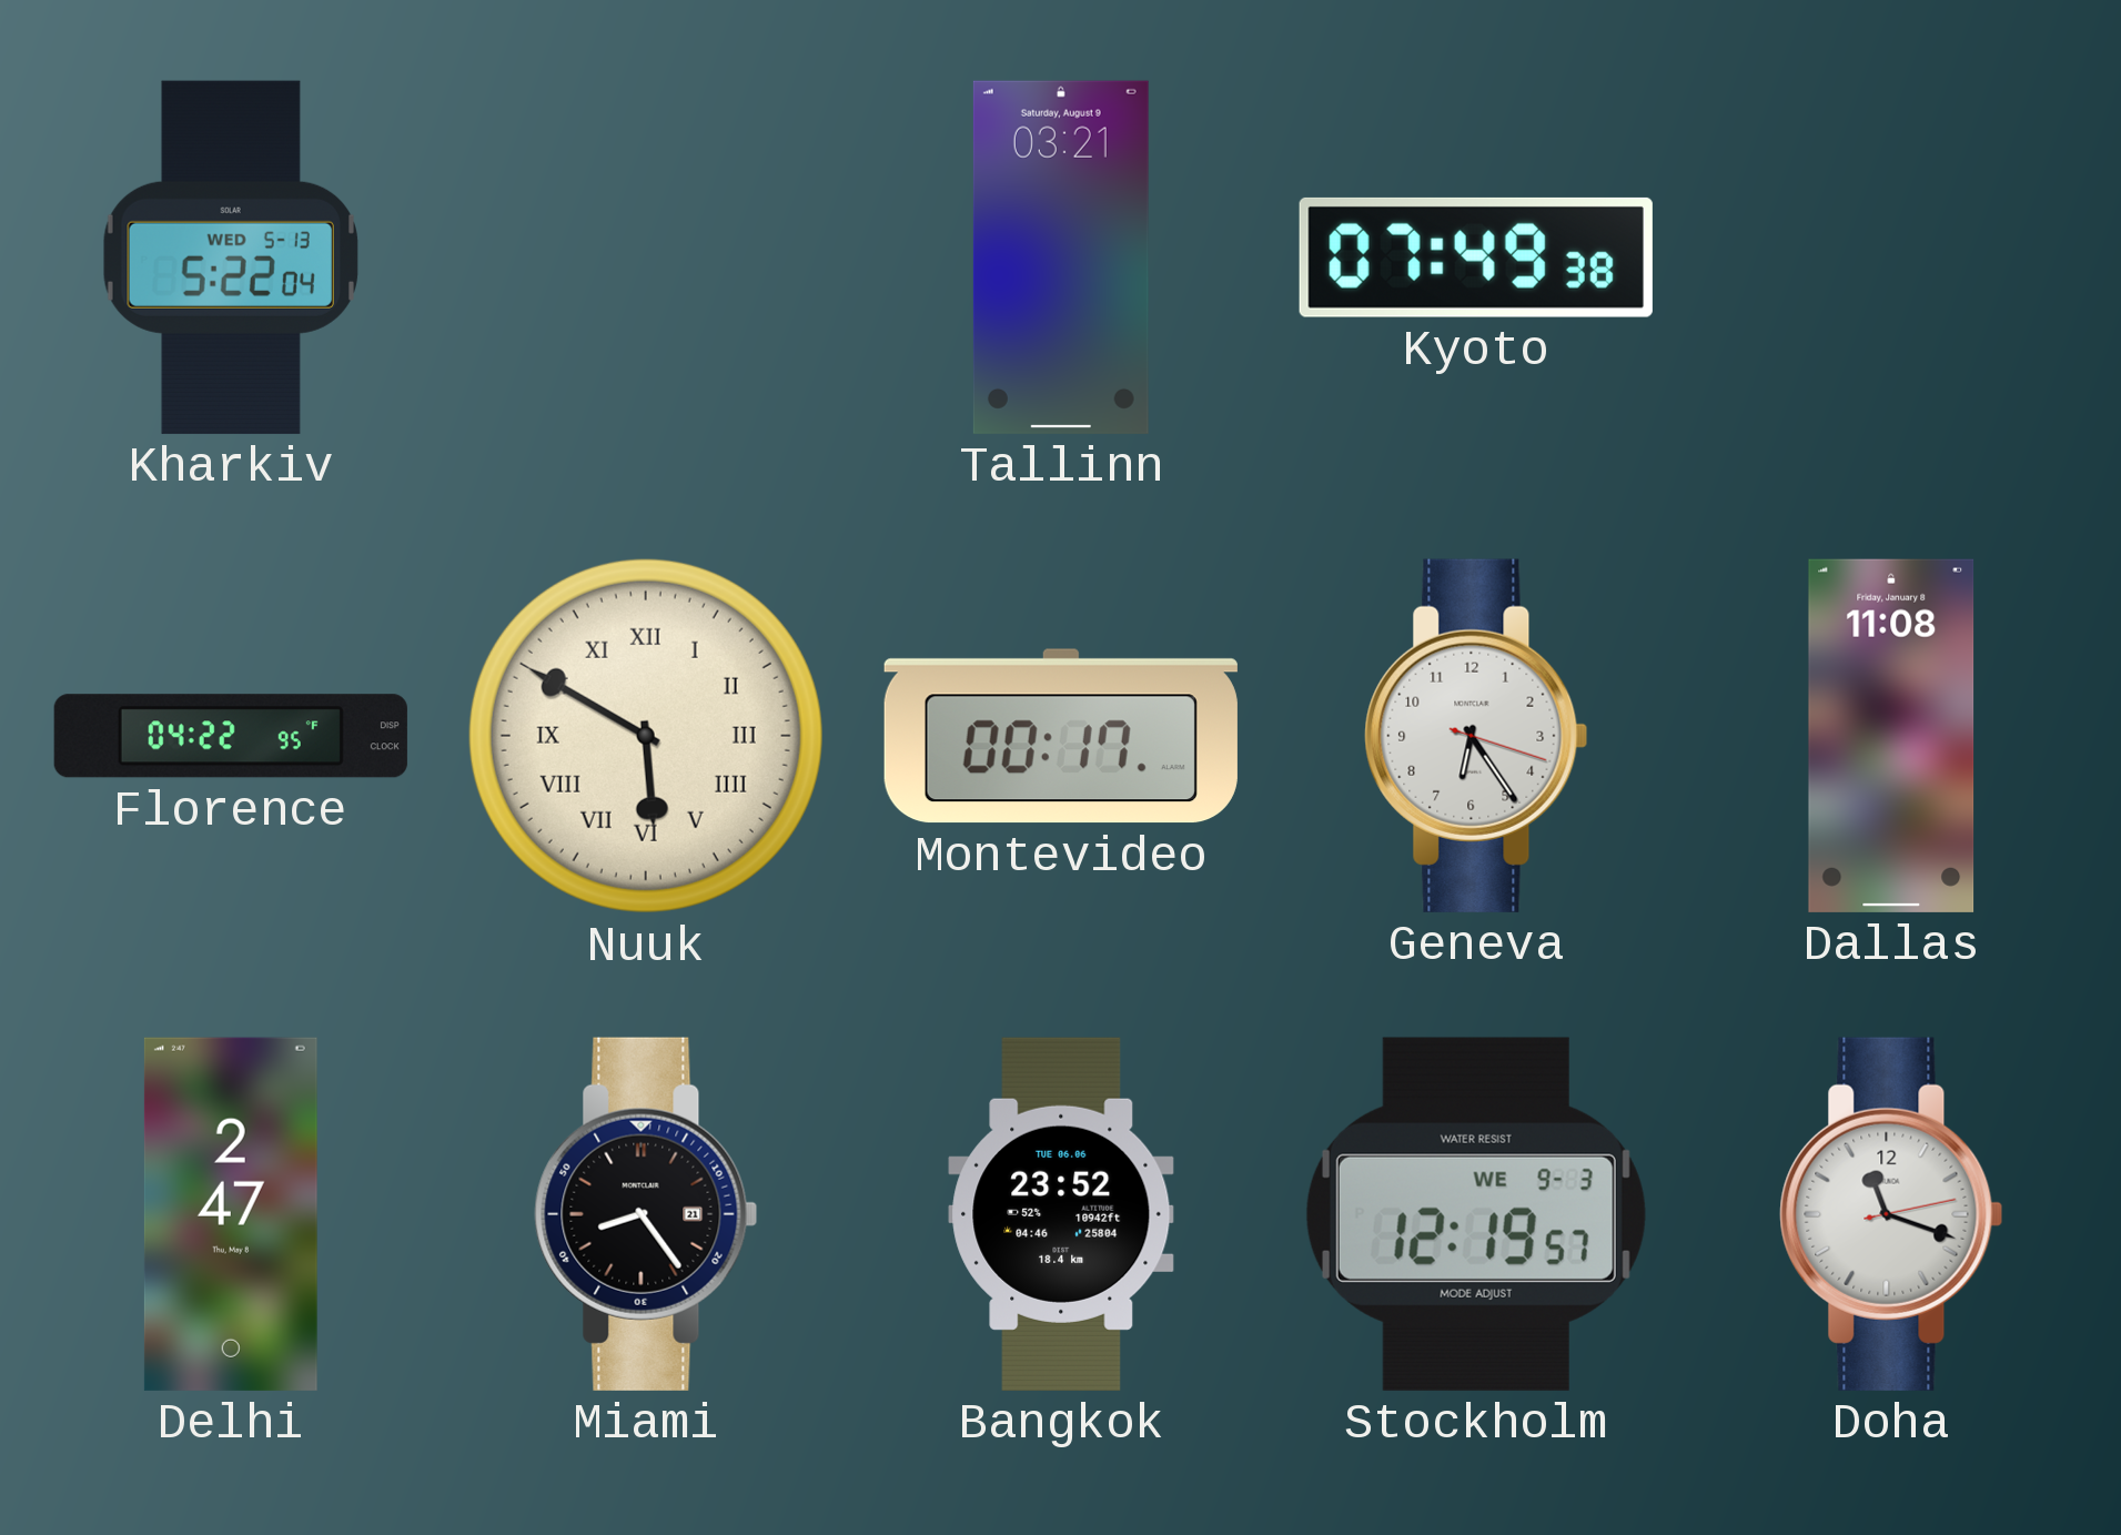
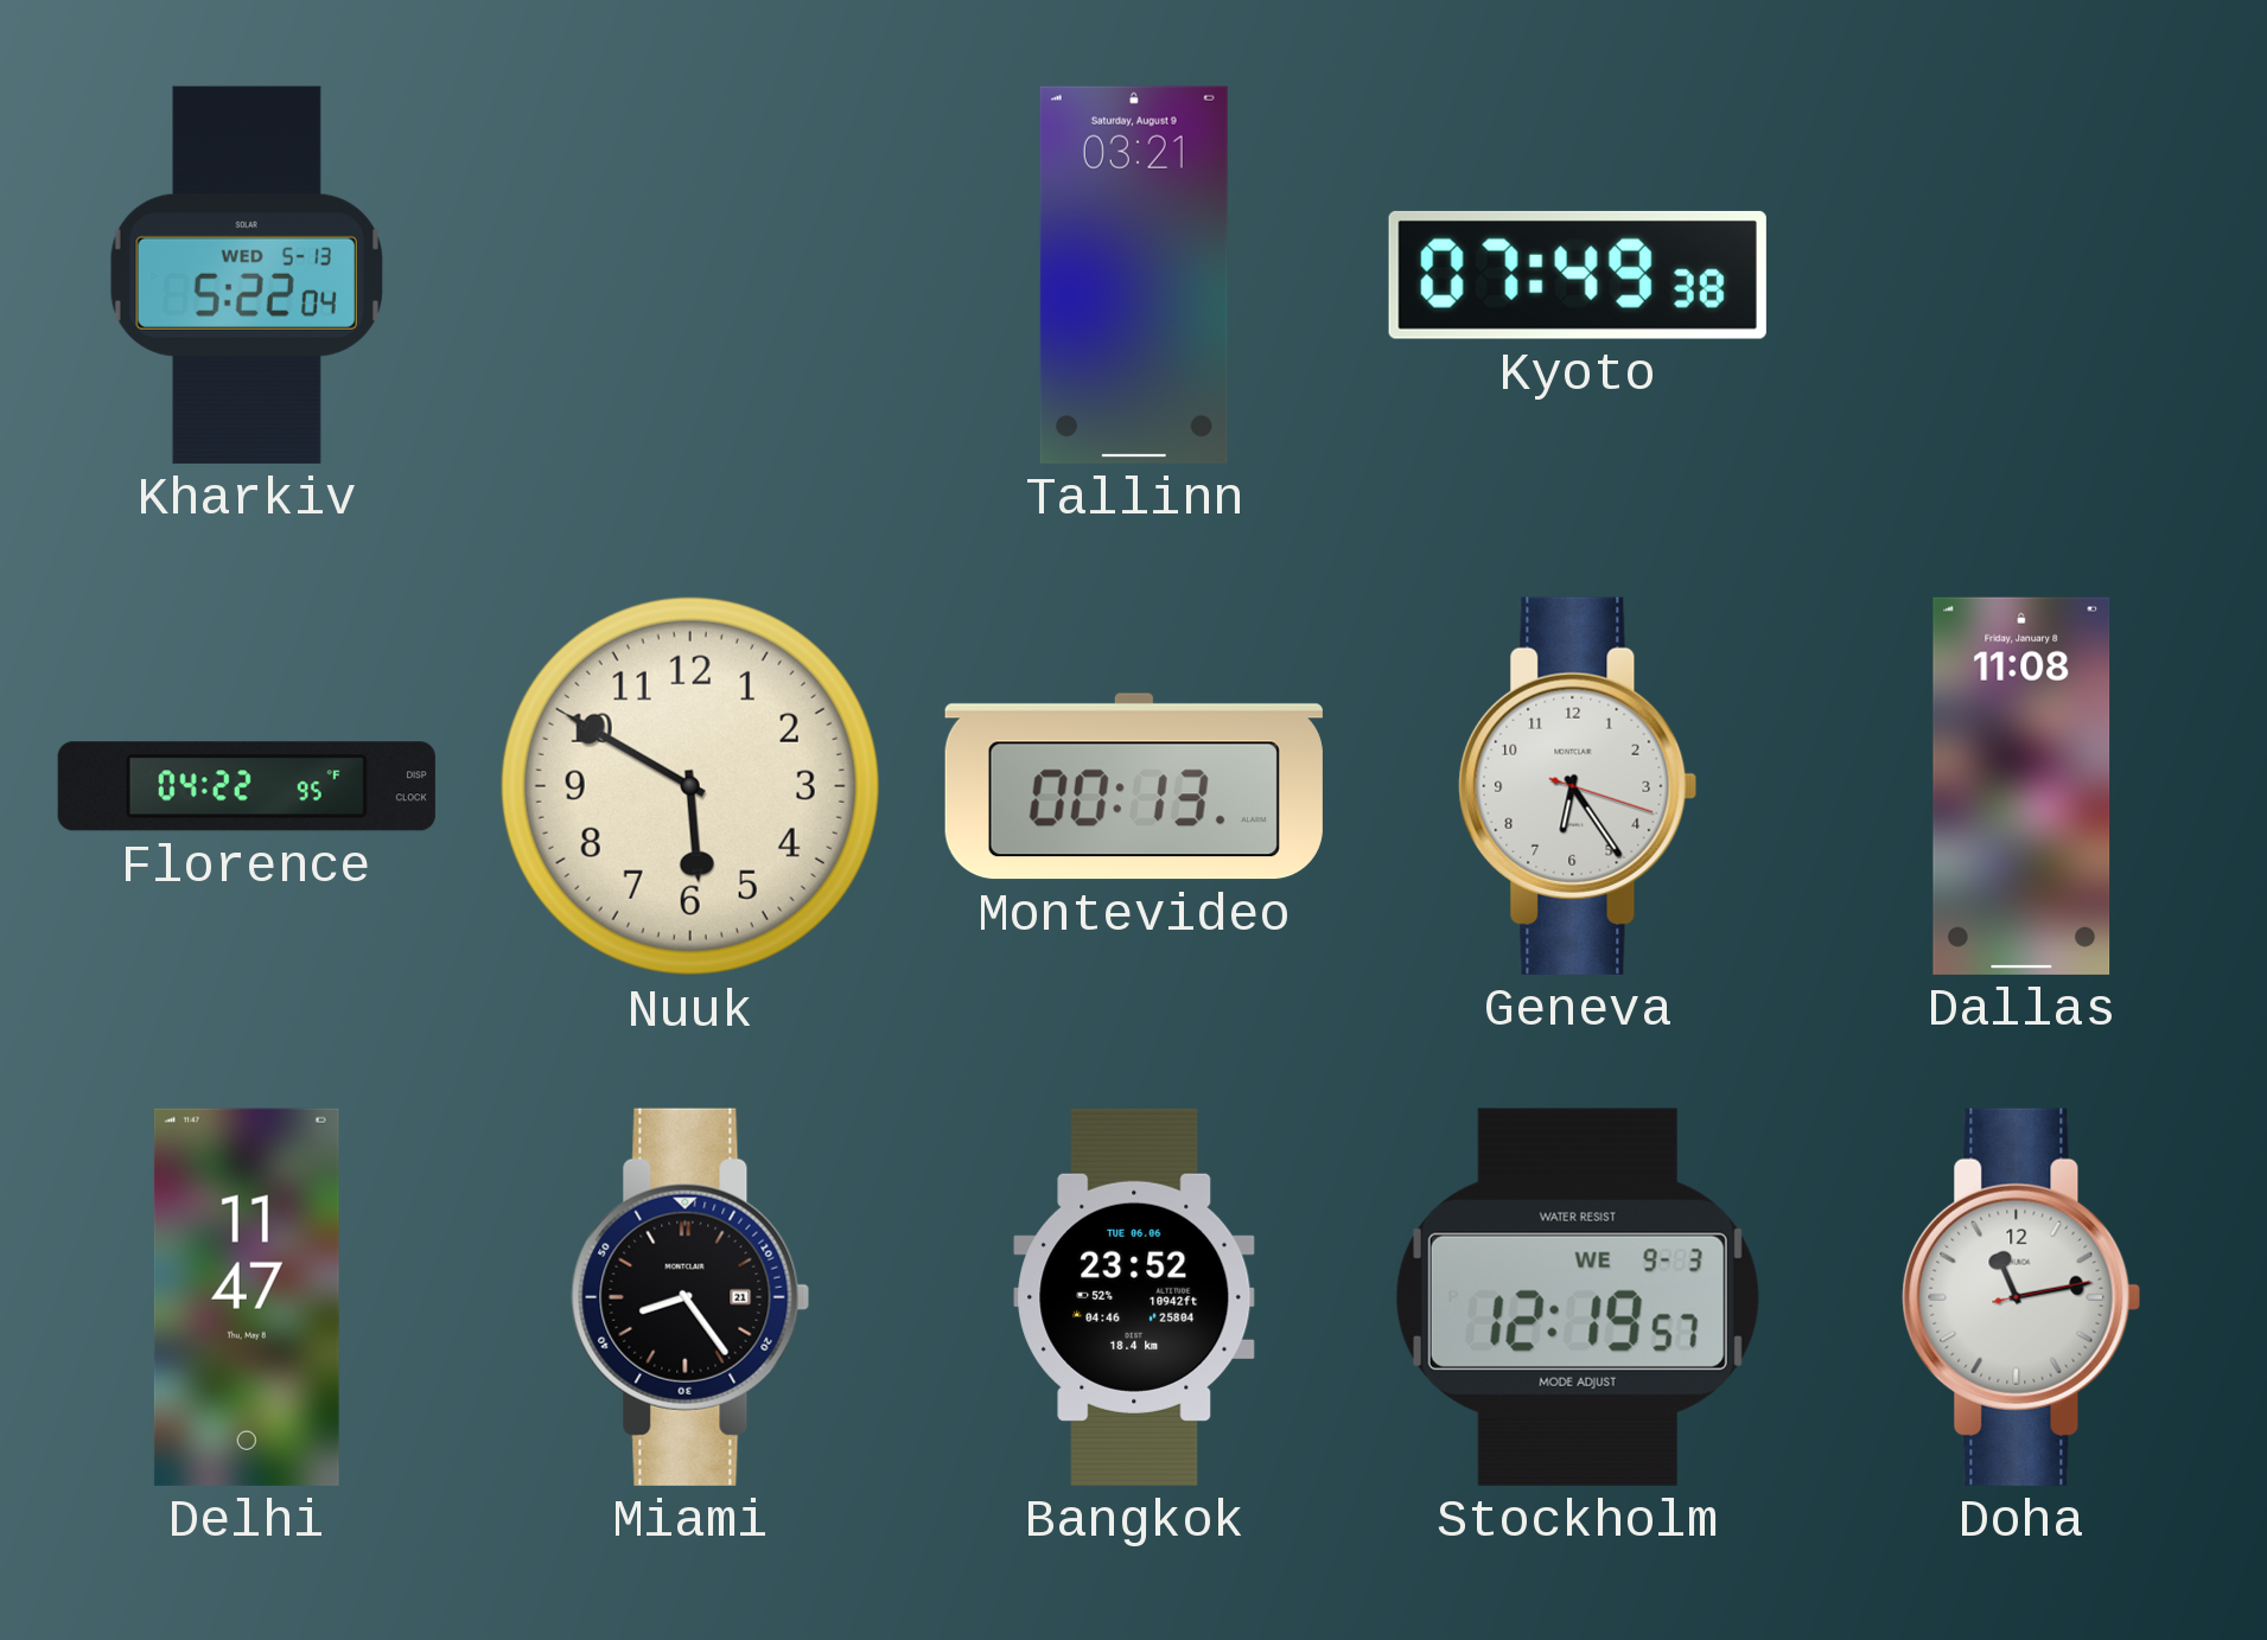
Nuuk numerals: Roman -> Arabic (690, 786)
Montevideo: 00:17 -> 00:13 (1134, 786)
Delhi: 2:47 -> 11:47 (247, 1297)
Doha: 11:18 -> 11:13 (2021, 1297)
